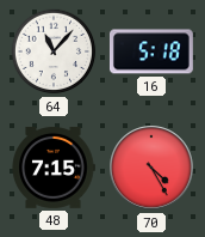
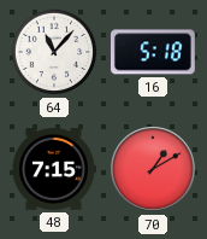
70: 4:25 -> 1:10 (153, 169)
